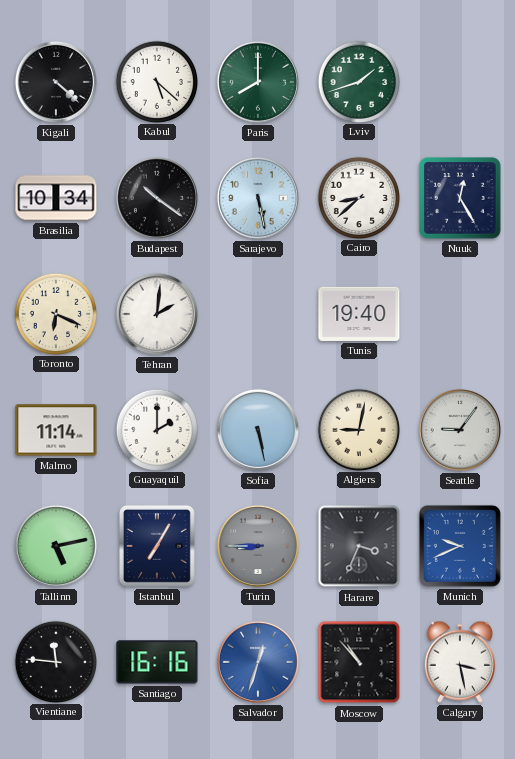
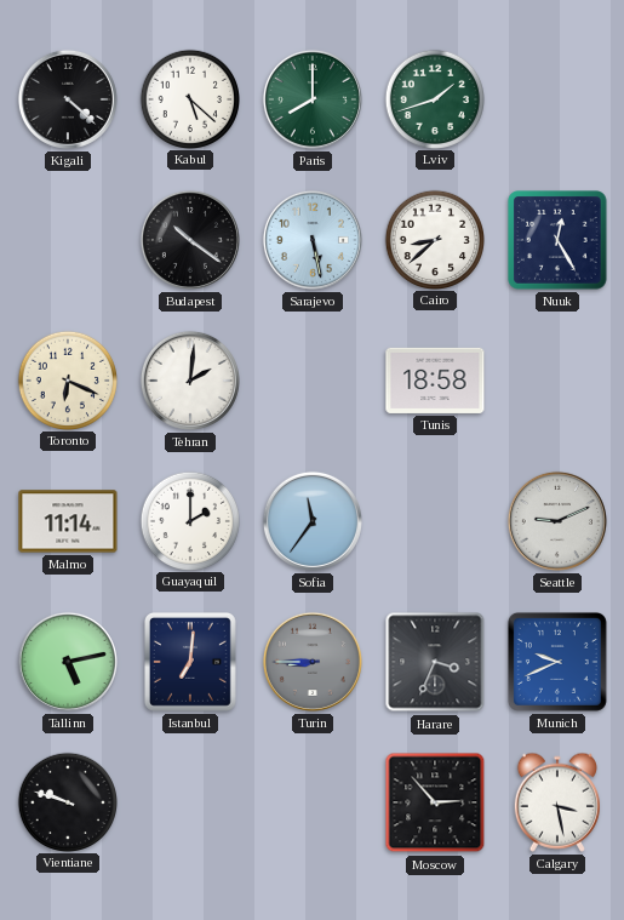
Brasilia: 10:34 -> none (56, 198)
Tunis: 19:40 -> 18:58 (435, 381)
Sofia: 5:28 -> 11:36 (313, 521)
Algiers: 9:02 -> none (358, 429)
Seattle: 9:06 -> 9:11 (557, 521)
Istanbul: 7:05 -> 7:01 (190, 662)
Vientiane: 11:46 -> 9:48 (67, 801)
Santiago: 16:16 -> none (157, 662)
Salvador: 12:33 -> none (258, 662)
Moscow: 10:53 -> 2:53 (435, 802)
